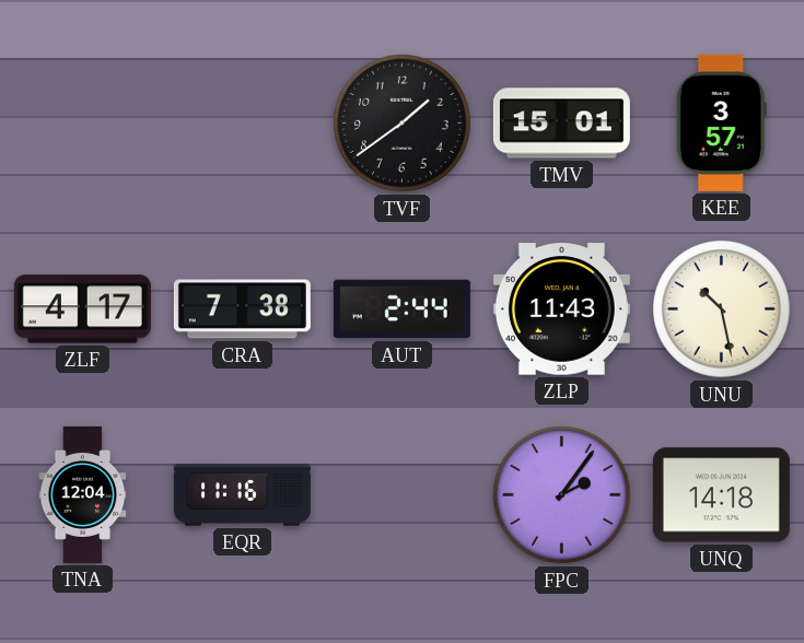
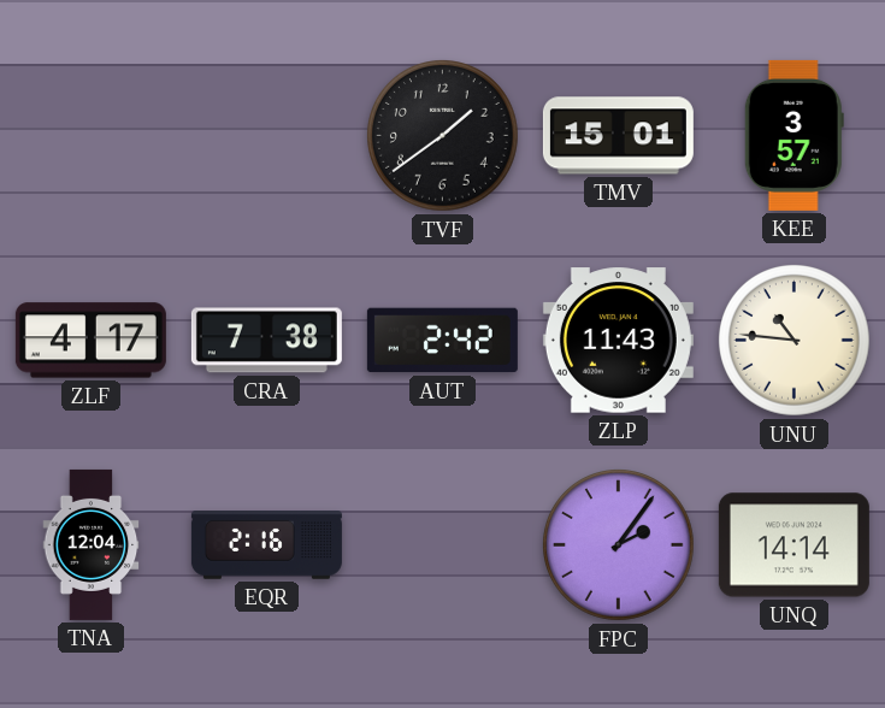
AUT: 2:44 -> 2:42 (442, 341)
UNU: 10:28 -> 10:46 (795, 341)
EQR: 11:16 -> 2:16 (266, 545)
UNQ: 14:18 -> 14:14 (793, 545)
